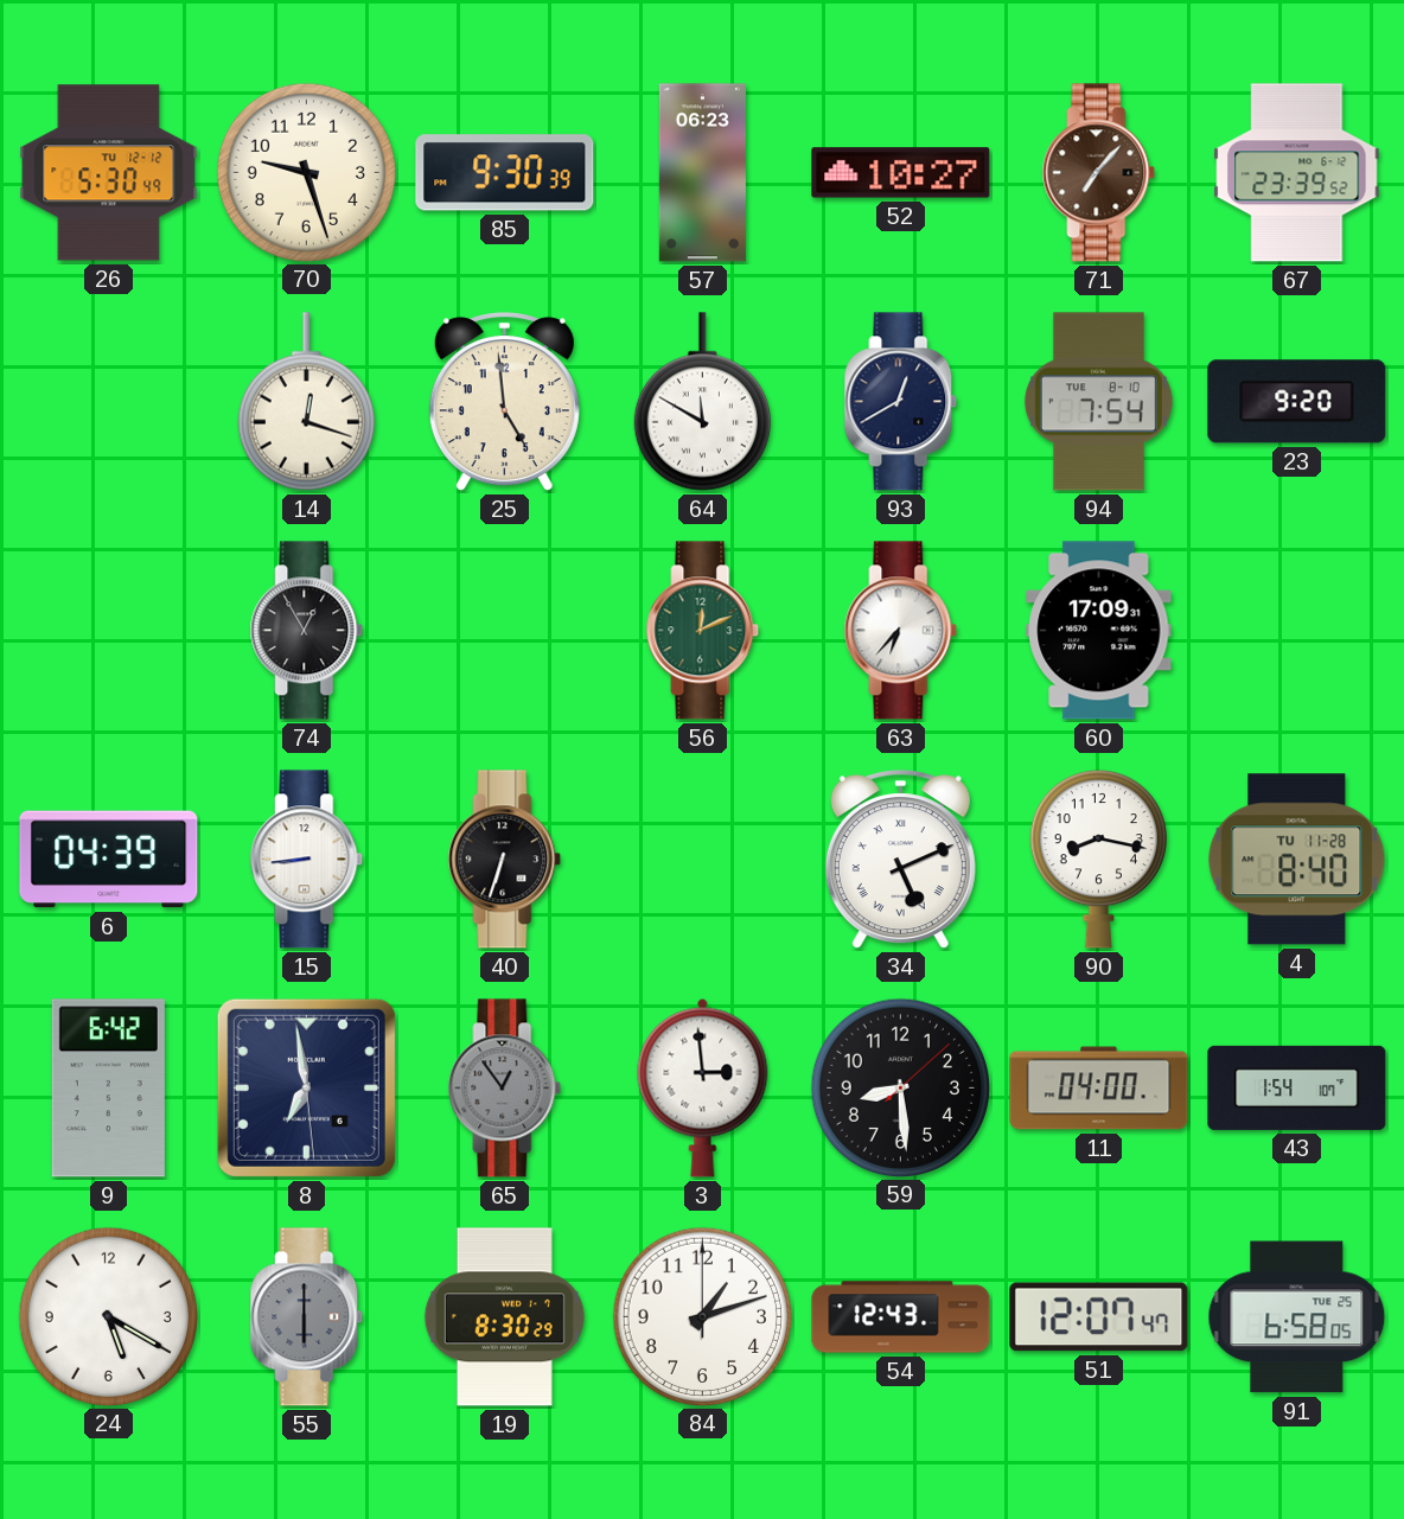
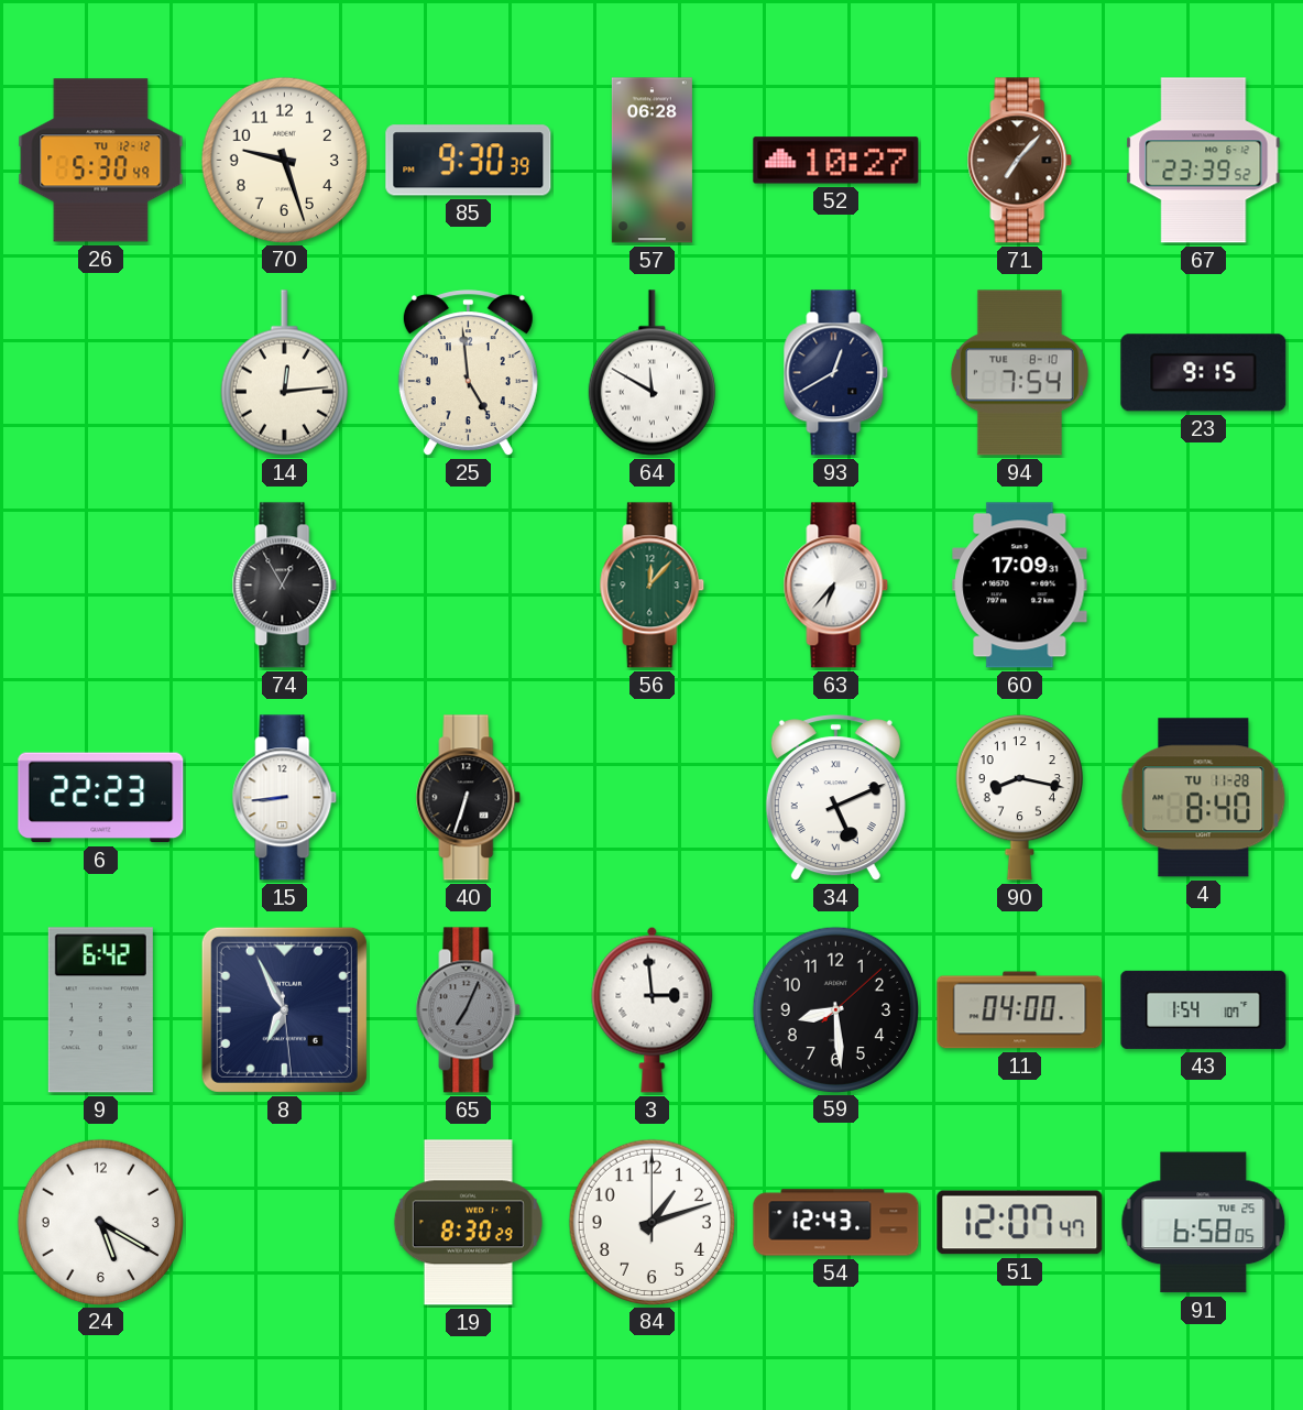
57: 06:23 -> 06:28 (651, 161)
14: 12:18 -> 12:14 (284, 373)
23: 9:20 -> 9:15 (1204, 373)
56: 12:11 -> 12:07 (653, 586)
6: 04:39 -> 22:23 (101, 798)
8: 6:58 -> 6:55 (284, 1009)
65: 12:54 -> 7:04 (469, 1010)
55: 6:00 -> none (307, 1317)
